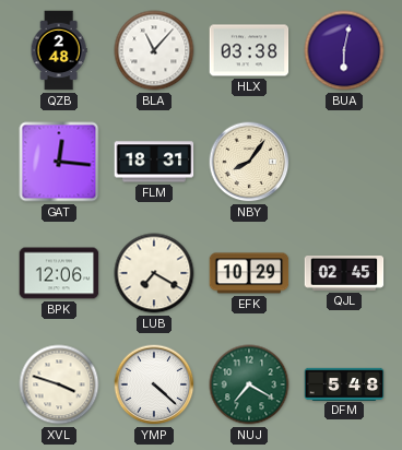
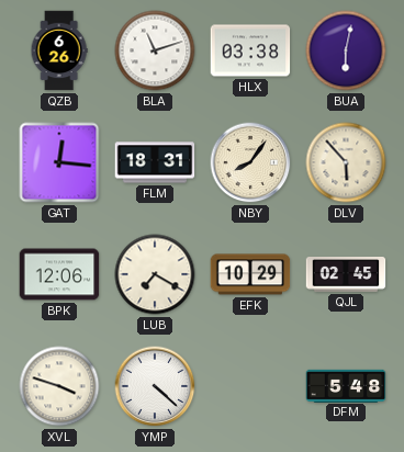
QZB: 2:48 -> 6:26 (59, 50)
BLA: 11:07 -> 11:12 (155, 50)
DLV: none -> 5:53 (346, 162)
NUJ: 7:20 -> none (249, 384)
